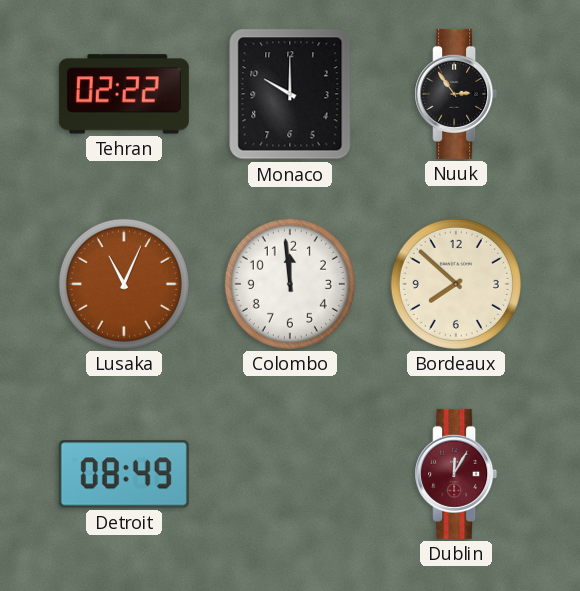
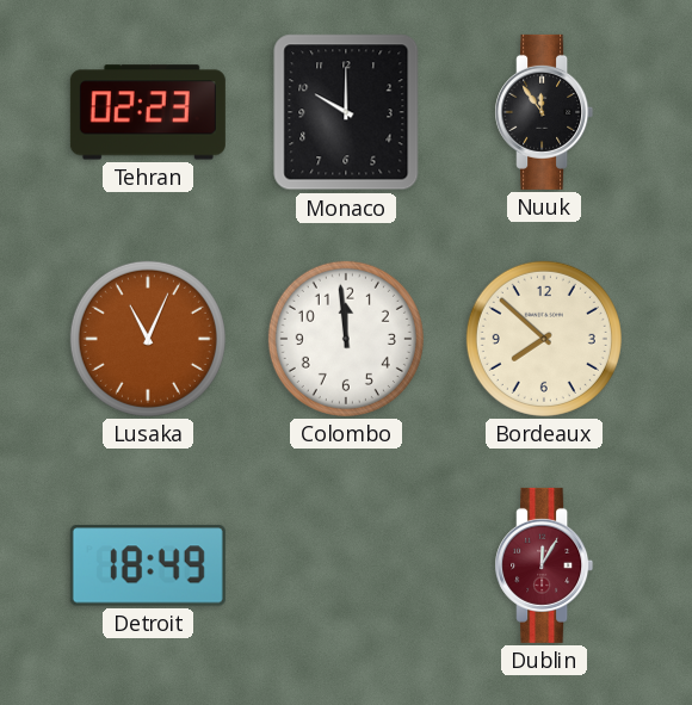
Tehran: 02:22 -> 02:23 (148, 112)
Nuuk: 2:54 -> 11:54 (544, 112)
Detroit: 08:49 -> 18:49 (148, 565)
